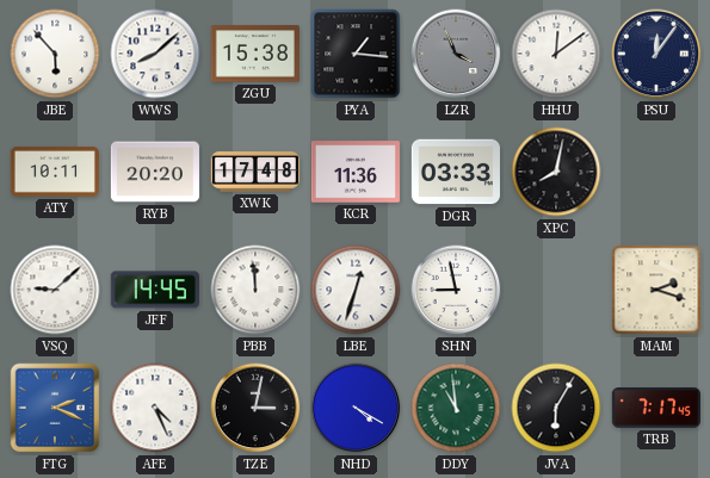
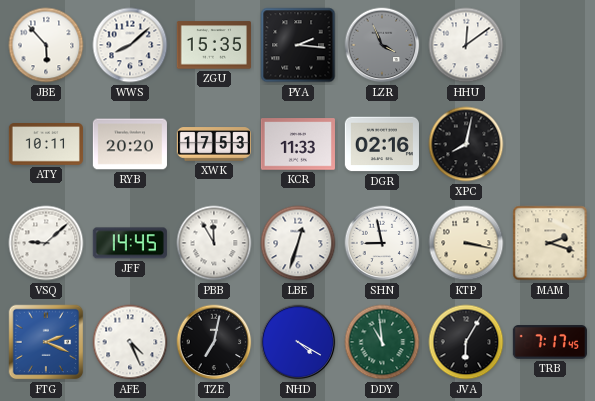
ZGU: 15:38 -> 15:35 (214, 45)
PYA: 1:16 -> 2:16 (298, 45)
PSU: 12:06 -> none (656, 54)
XWK: 17:48 -> 17:53 (213, 144)
KCR: 11:36 -> 11:33 (298, 144)
DGR: 03:33 -> 02:16 (382, 144)
PBB: 11:59 -> 11:55 (214, 243)
KTP: none -> 3:17 (466, 243)
TZE: 3:02 -> 7:02 (214, 342)
